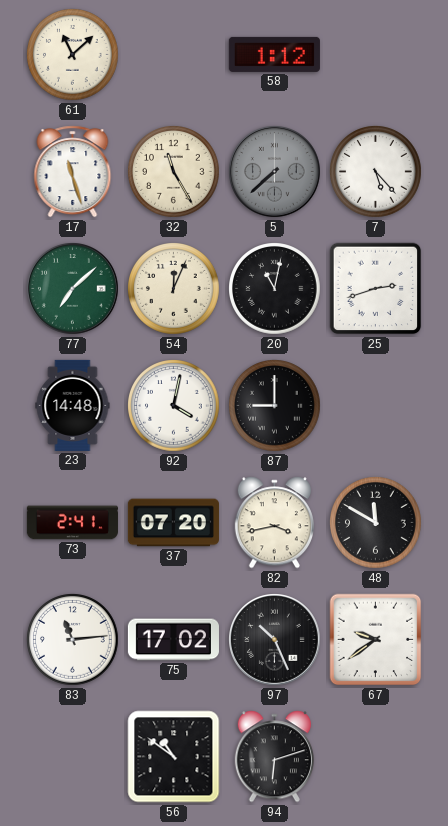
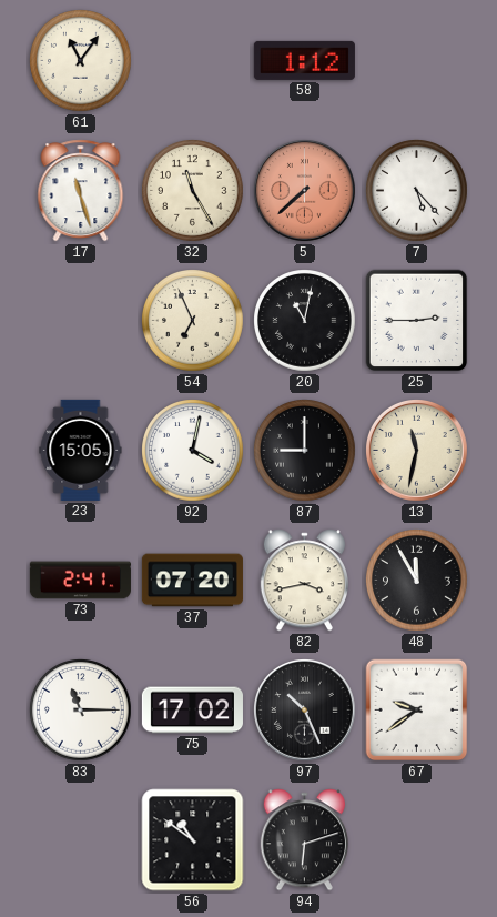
61: 11:08 -> 11:06 (81, 61)
5 dial: grey -> salmon (305, 191)
77: 7:08 -> none (73, 289)
54: 12:04 -> 6:56 (193, 321)
25: 2:42 -> 2:45 (417, 321)
23: 14:48 -> 15:05 (81, 450)
13: none -> 11:32 (417, 451)
48: 11:50 -> 11:55 (417, 581)
83: 11:14 -> 11:15 (81, 711)
